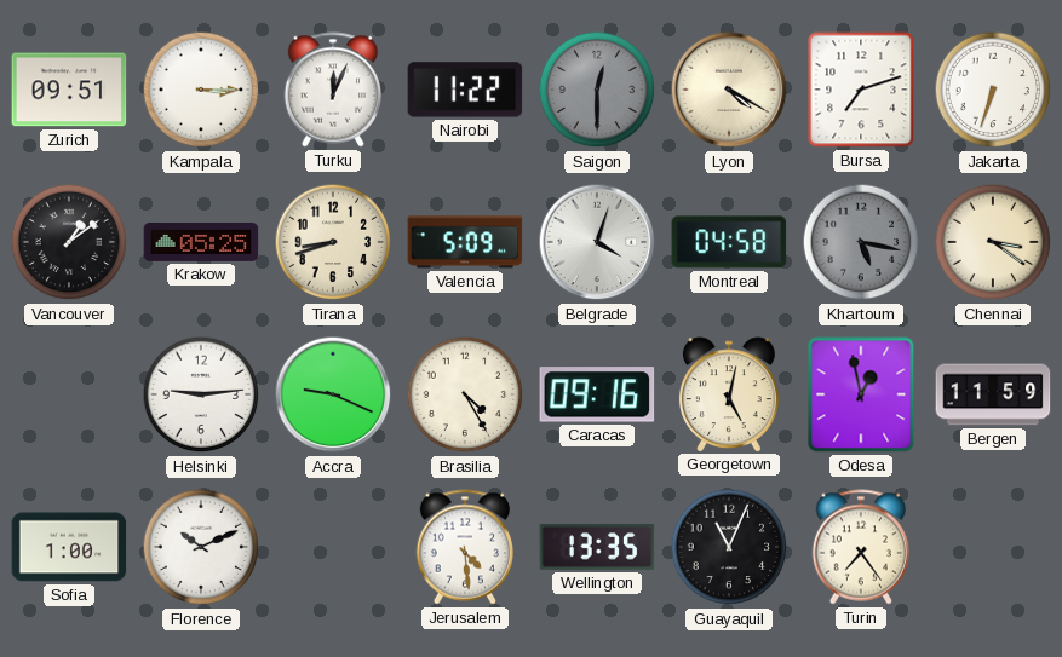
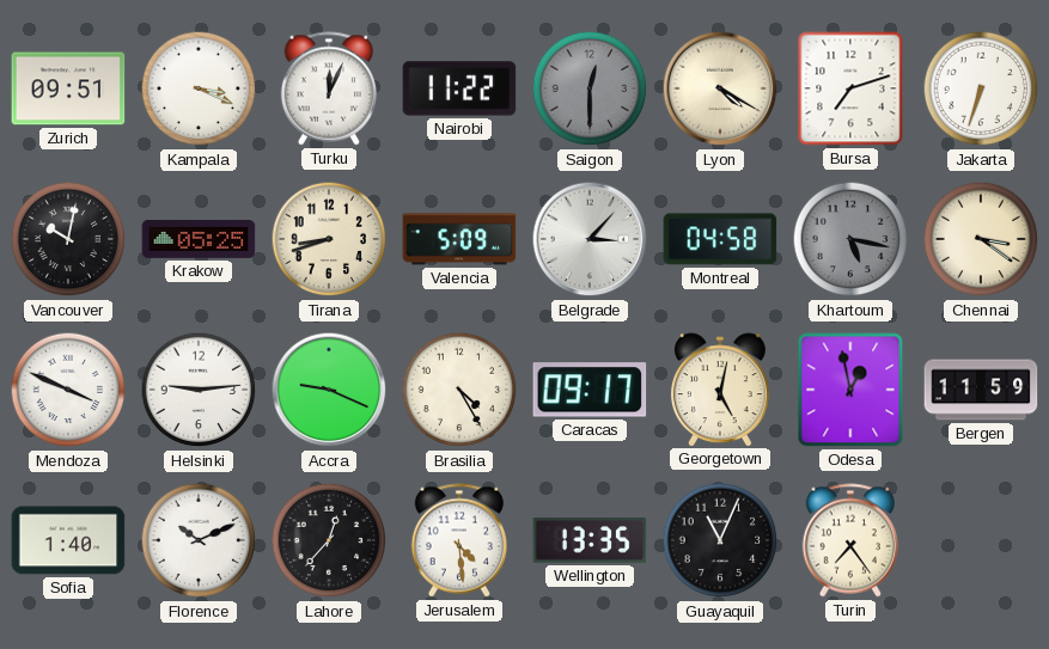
Kampala: 3:15 -> 3:19 (199, 88)
Vancouver: 1:09 -> 10:02 (68, 239)
Belgrade: 4:03 -> 3:07 (590, 239)
Mendoza: none -> 3:49 (68, 390)
Caracas: 09:16 -> 09:17 (590, 390)
Sofia: 1:00 -> 1:40 (68, 540)
Lahore: none -> 12:37 (329, 540)
